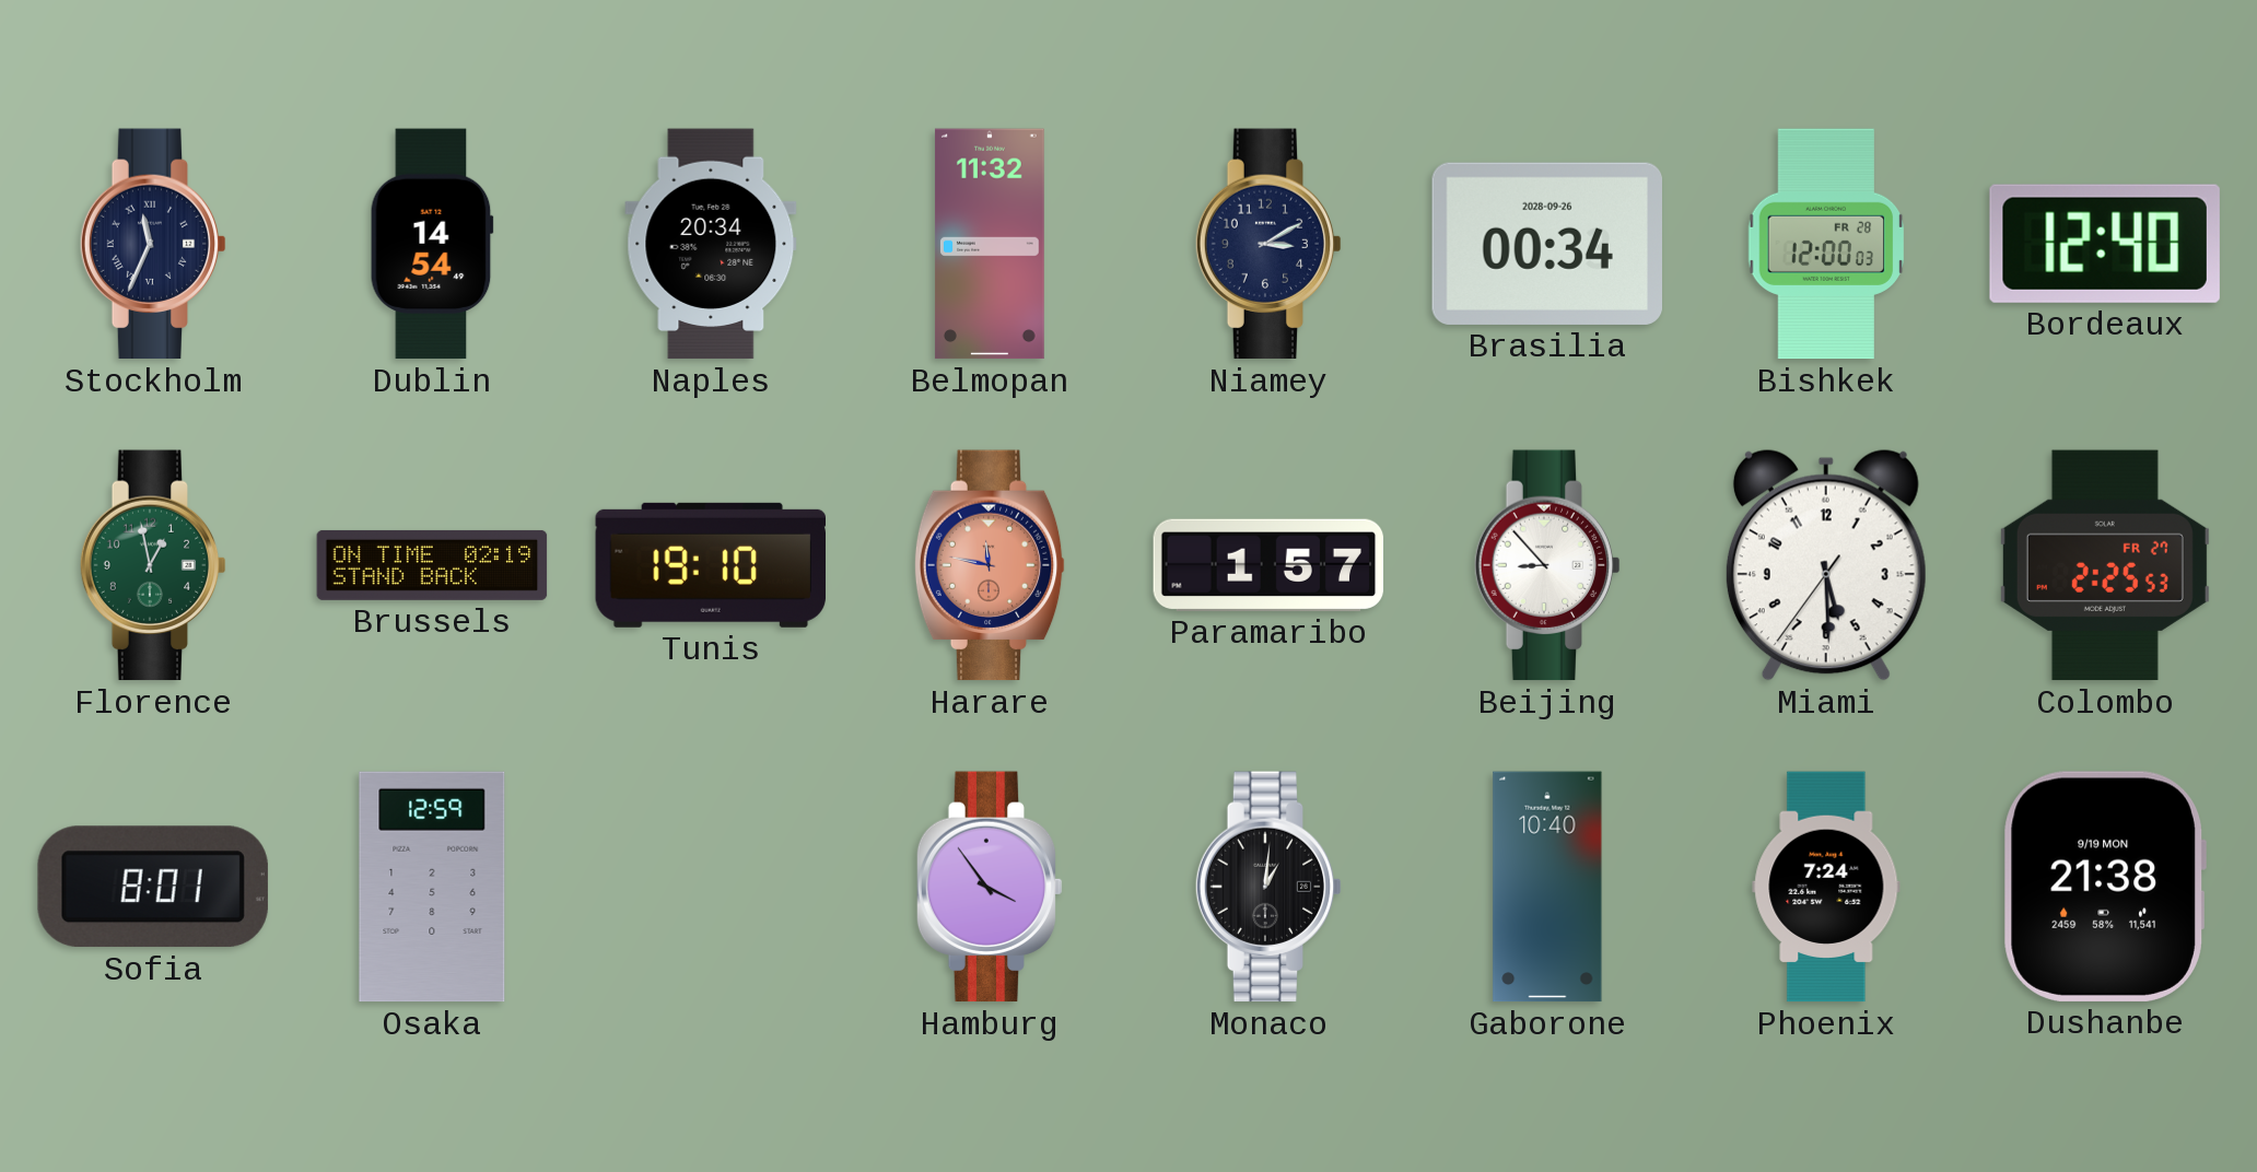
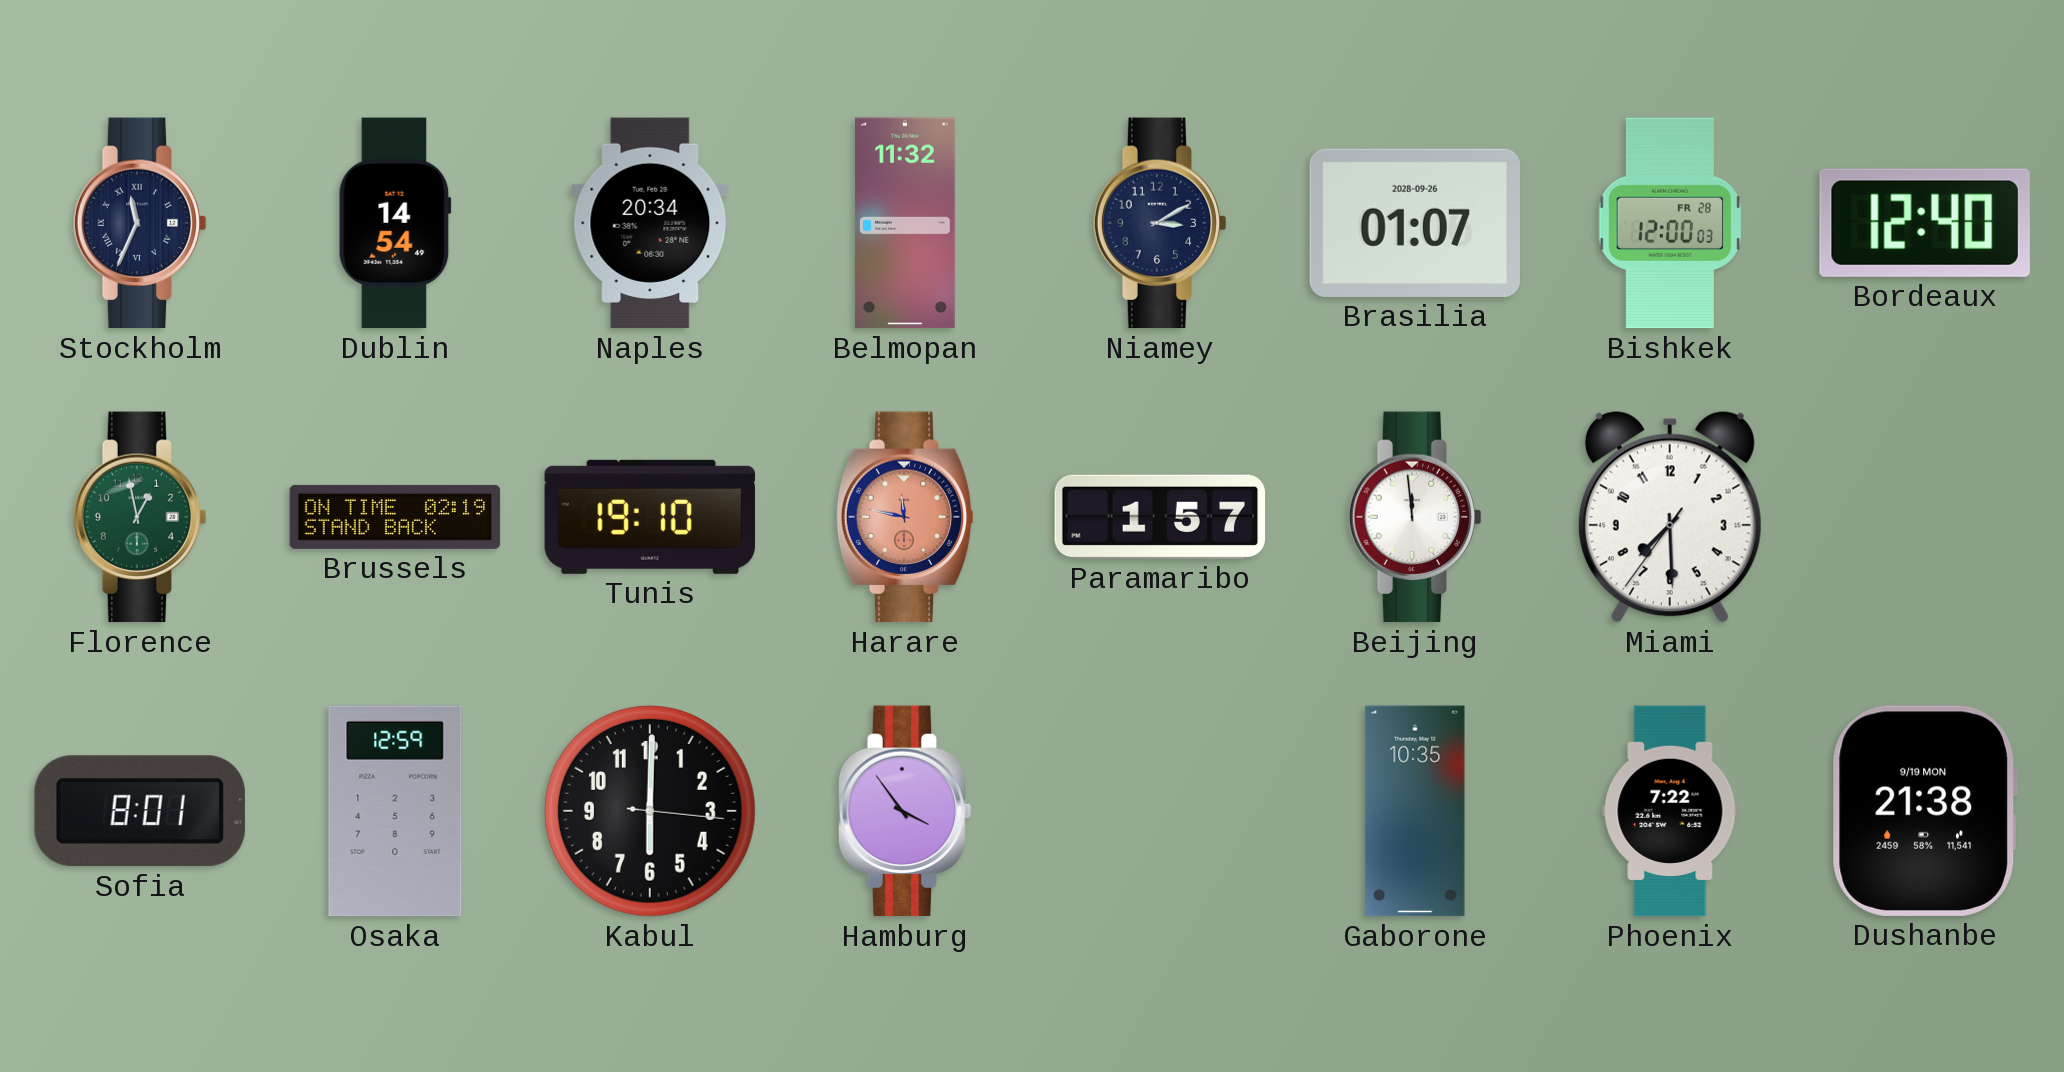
Brasilia: 00:34 -> 01:07 (1414, 223)
Beijing: 8:53 -> 11:59 (1415, 517)
Miami: 5:29 -> 7:29 (1670, 517)
Colombo: 2:25 -> none (2105, 565)
Kabul: none -> 6:00 (651, 812)
Monaco: 1:01 -> none (1268, 887)
Gaborone: 10:40 -> 10:35 (1415, 811)
Phoenix: 7:24 -> 7:22 (1670, 811)
